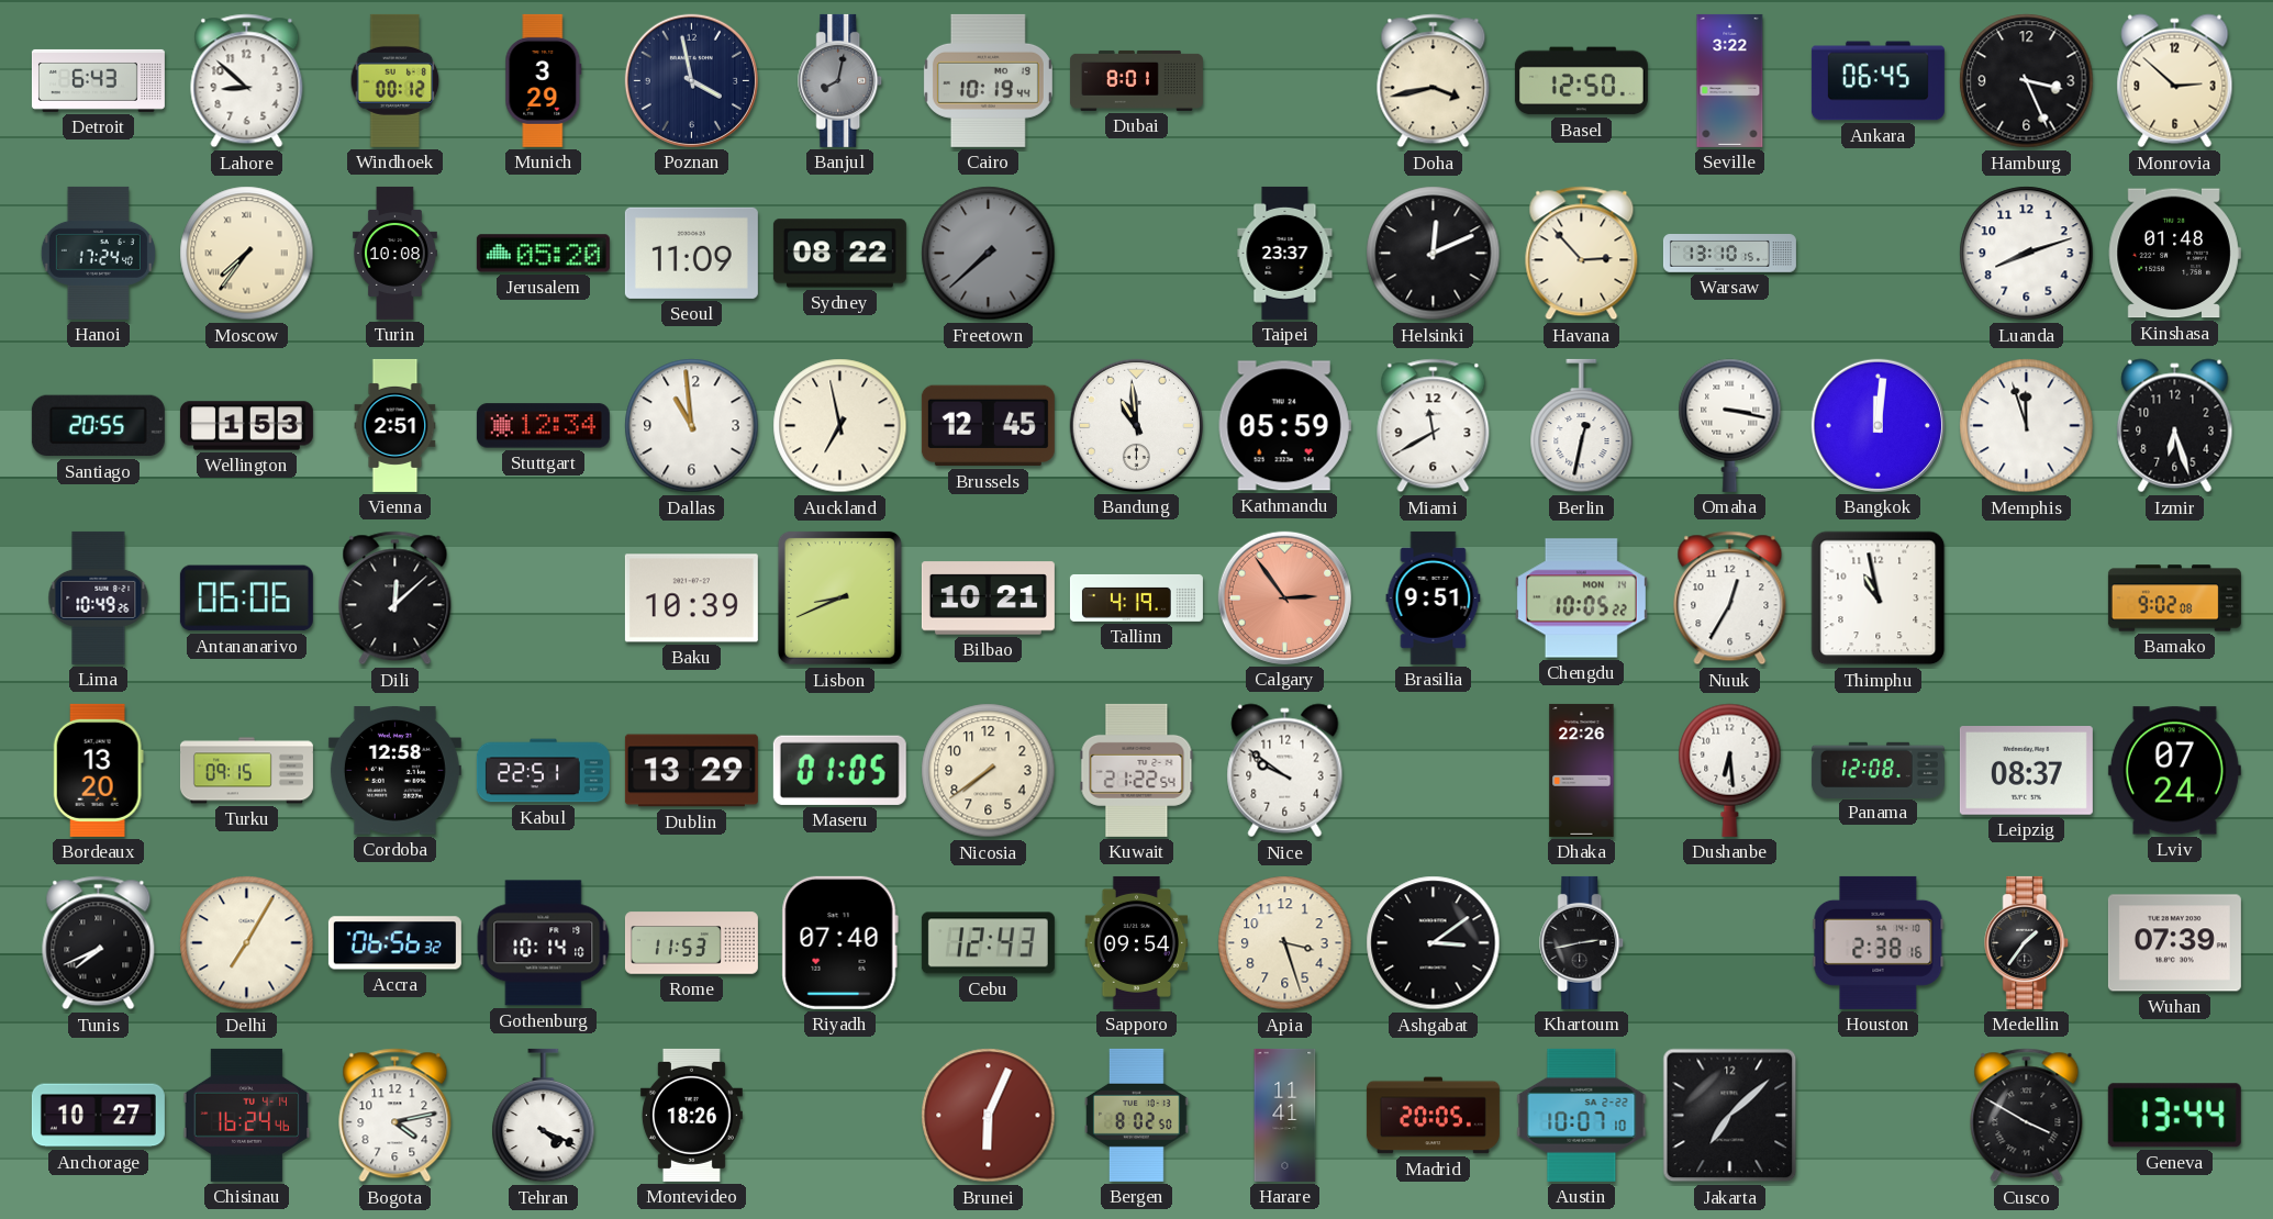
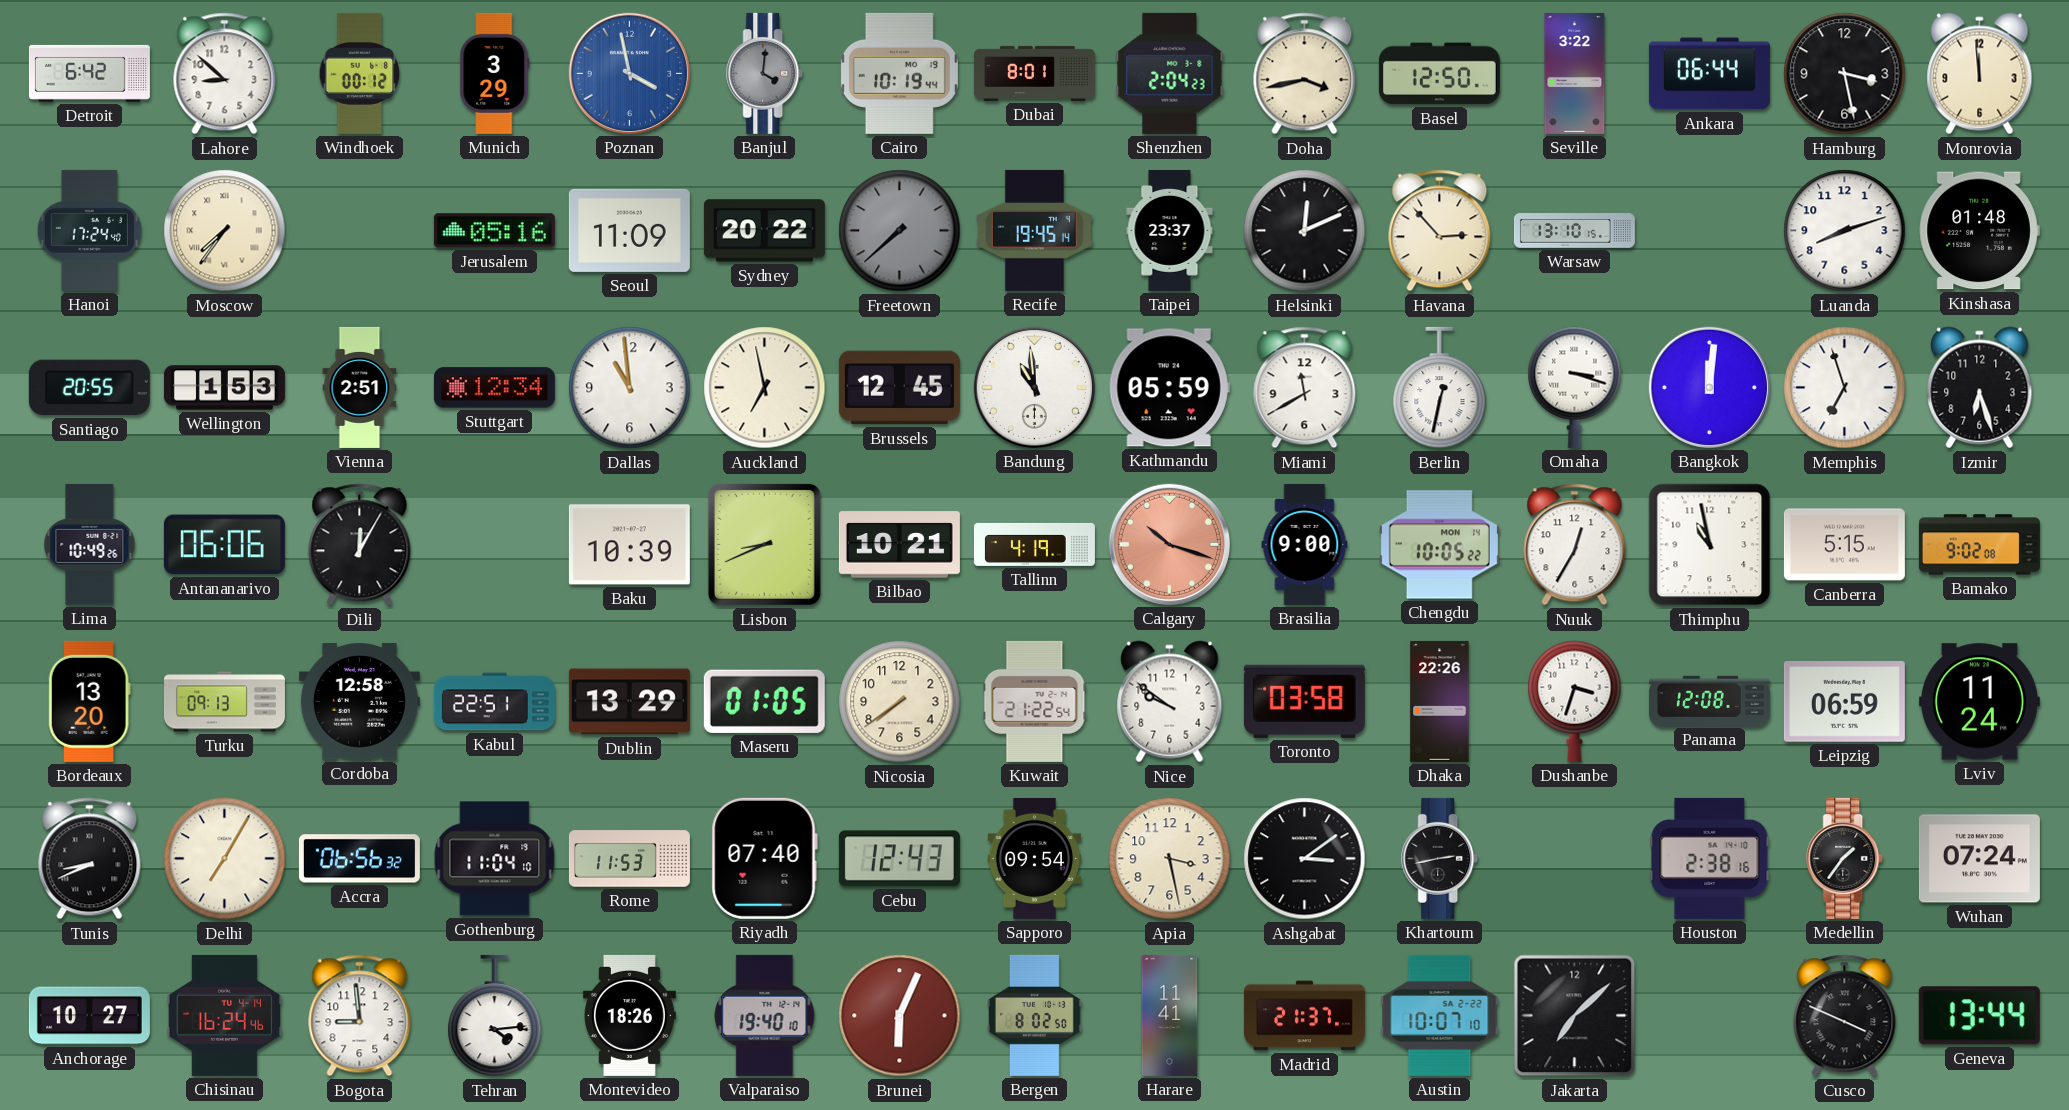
Detroit: 6:43 -> 6:42 (89, 73)
Poznan dial: navy -> blue (629, 73)
Banjul: 8:02 -> 4:01 (765, 73)
Shenzhen: none -> 2:04 (1170, 73)
Ankara: 06:45 -> 06:44 (1709, 74)
Hamburg: 3:26 -> 3:28 (1845, 74)
Monrovia: 2:52 -> 11:59 (1980, 74)
Turin: 10:08 -> none (394, 253)
Jerusalem: 05:20 -> 05:16 (494, 231)
Sydney: 08:22 -> 20:22 (764, 231)
Recife: none -> 19:45 (1034, 230)
Omaha: 3:17 -> 3:18 (1575, 387)
Memphis: 11:57 -> 6:57 (1845, 388)
Dili: 12:08 -> 12:05 (360, 545)
Calgary: 2:54 -> 10:18 (1169, 544)
Brasilia: 9:51 -> 9:00 (1305, 544)
Canberra: none -> 5:15 (1844, 545)
Turku: 09:15 -> 09:13 (224, 702)
Toronto: none -> 03:58 (1304, 701)
Dushanbe: 6:29 -> 3:33 (1575, 701)
Leipzig: 08:37 -> 06:59 (1844, 702)
Lviv: 07:24 -> 11:24 (1979, 702)
Tunis: 7:41 -> 8:41 (90, 859)
Gothenburg: 10:14 -> 11:04 (495, 859)
Apia: 3:27 -> 3:28 (1170, 859)
Wuhan: 07:39 -> 07:24 (1979, 859)
Bogota: 4:13 -> 8:59 (360, 1016)
Tehran: 4:19 -> 4:14 (495, 1016)
Valparaiso: none -> 19:40 (765, 1015)
Madrid: 20:05 -> 21:37 (1304, 1016)
Cusco: 3:50 -> 3:49 (1845, 1016)
